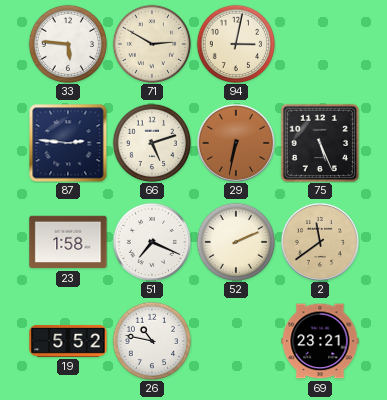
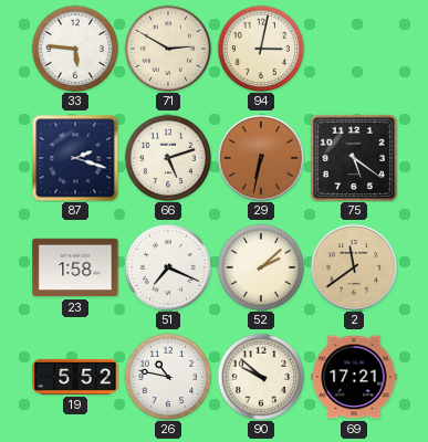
87: 2:46 -> 2:18 (75, 158)
75: 5:26 -> 5:21 (353, 157)
52: 2:11 -> 2:08 (260, 266)
90: none -> 9:52 (260, 376)
69: 23:21 -> 17:21 (354, 377)
